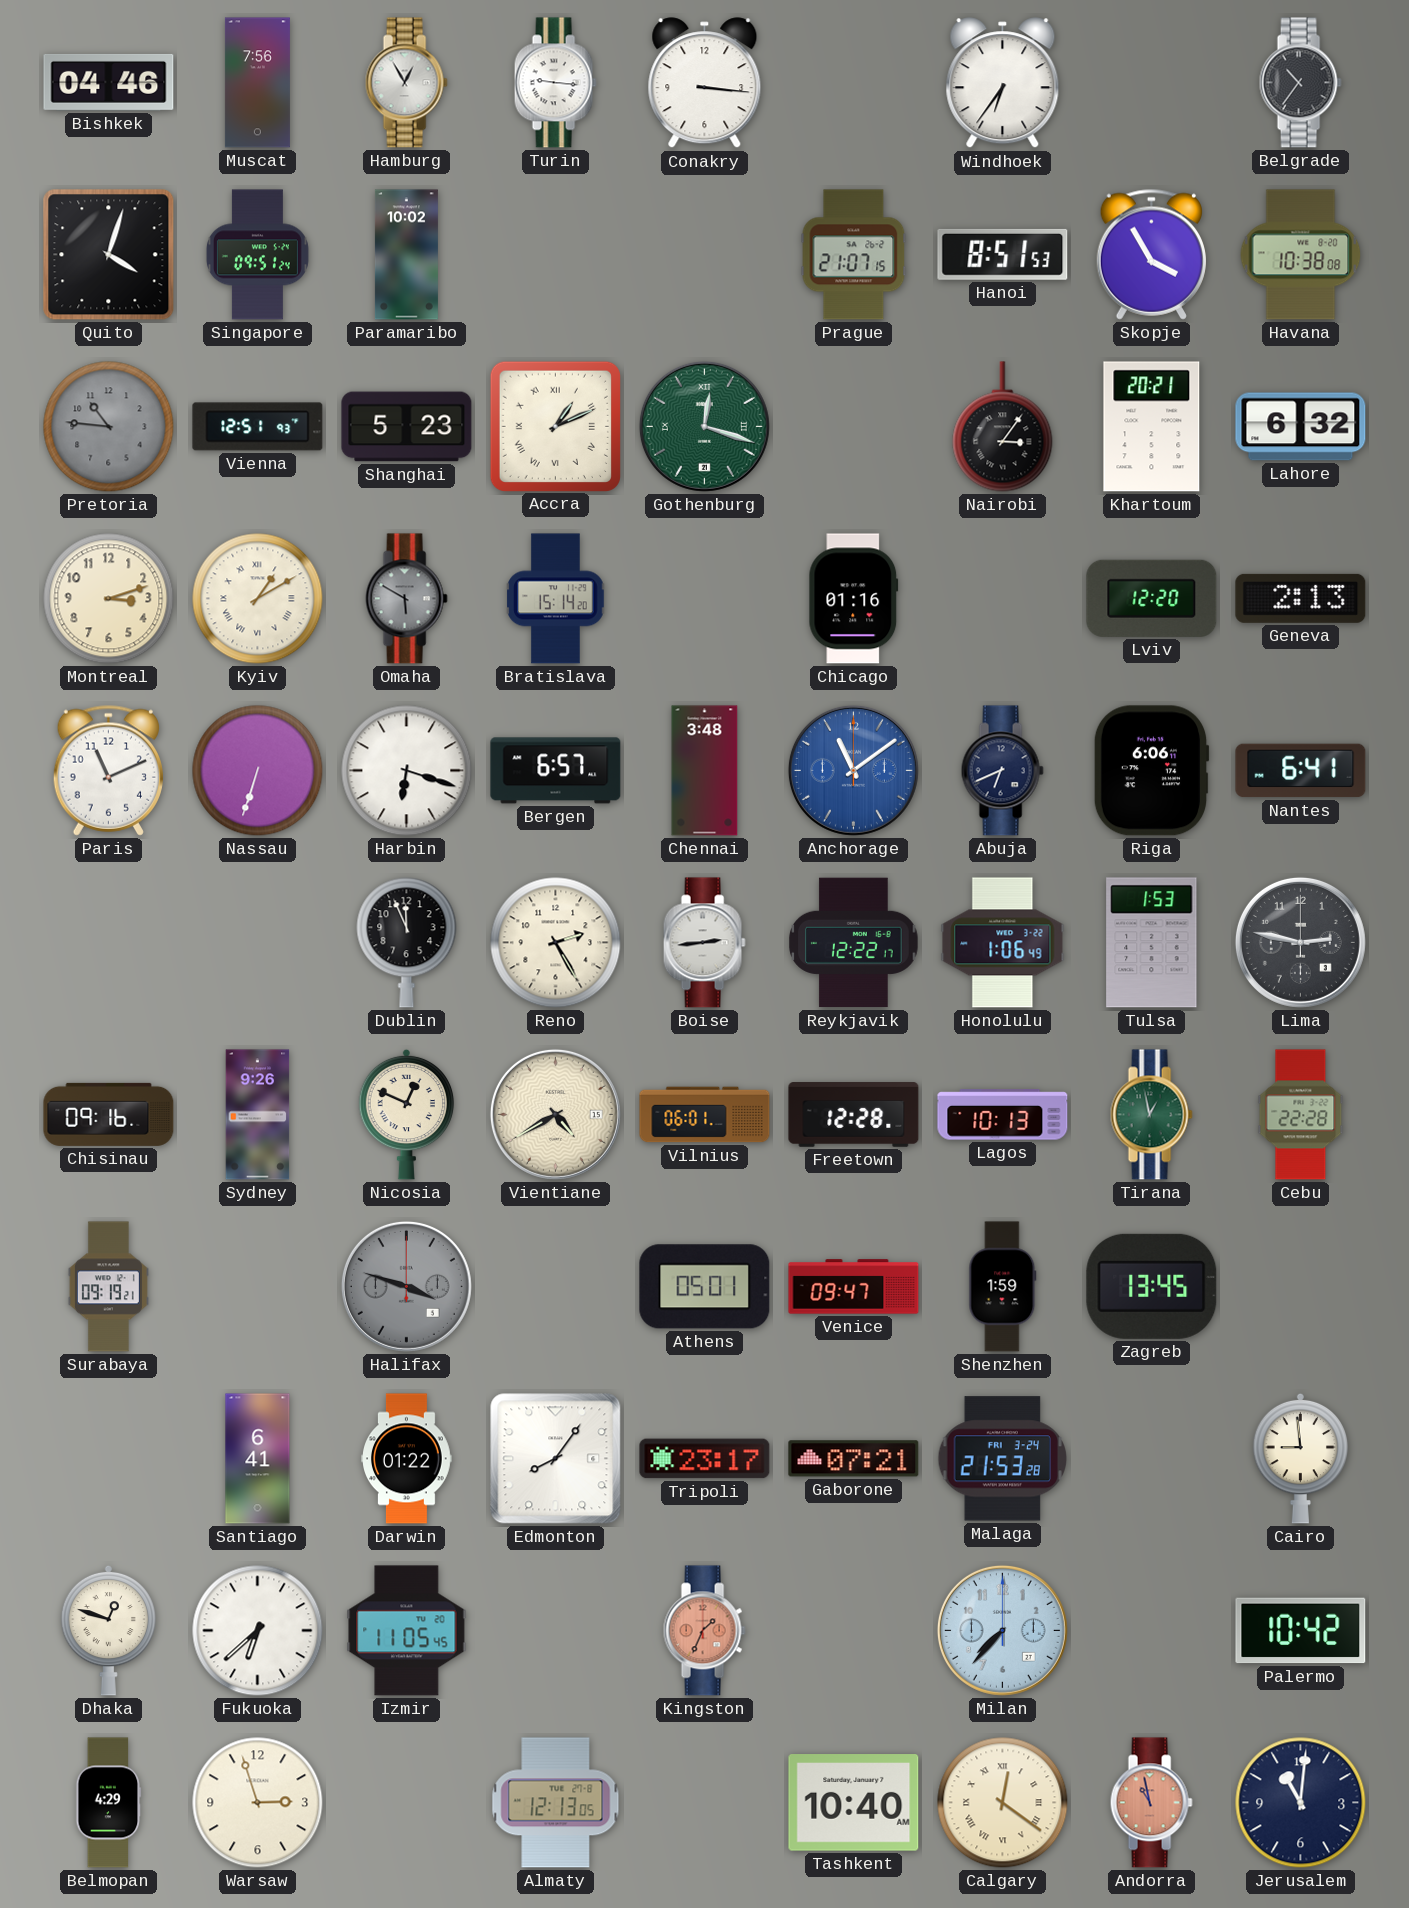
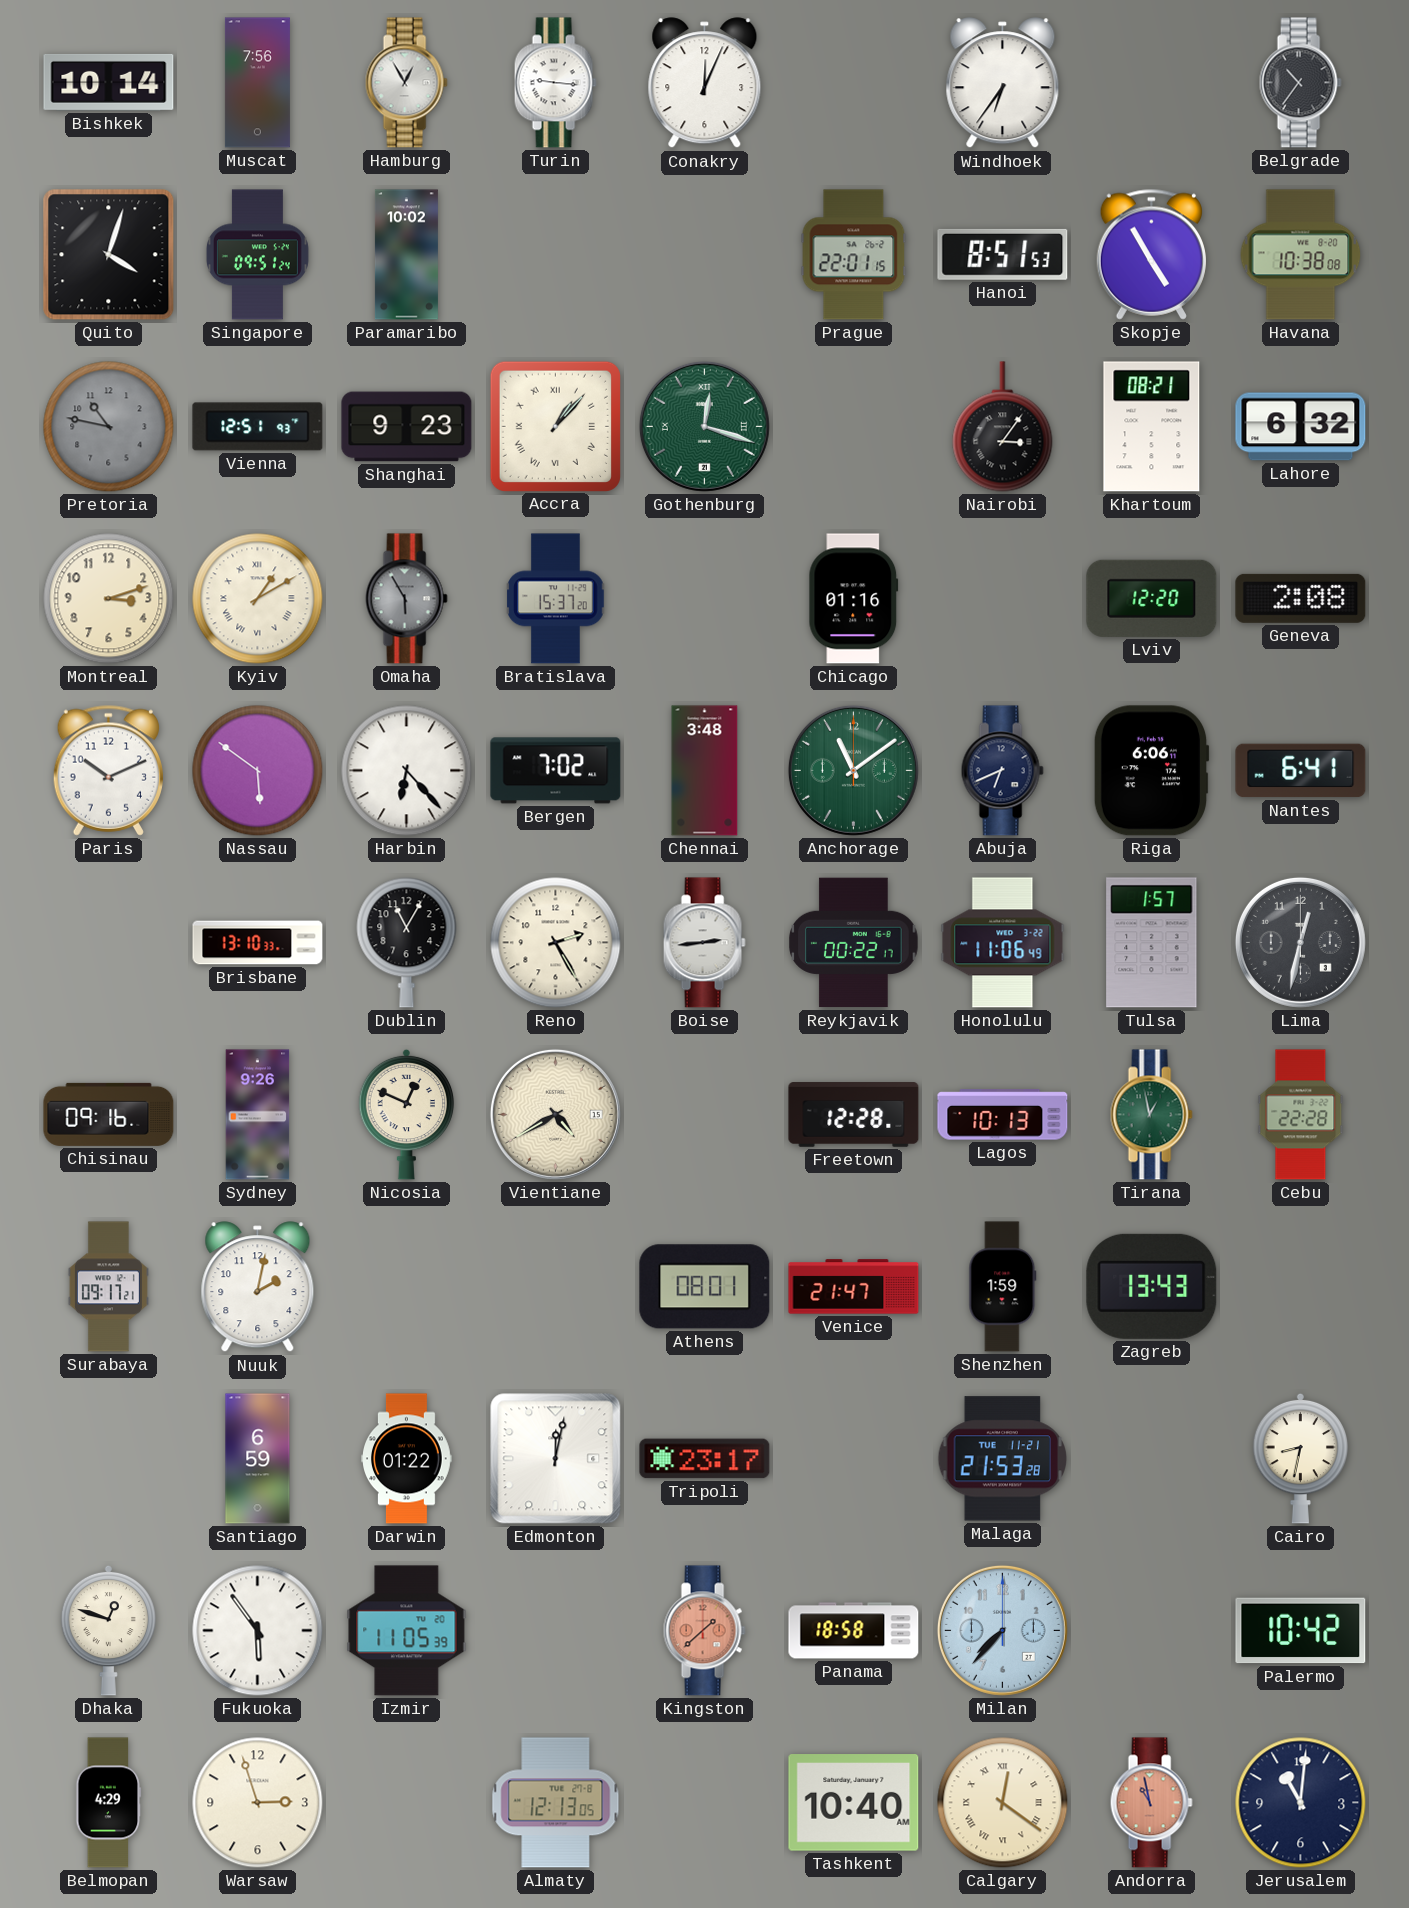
Bishkek: 04:46 -> 10:14 (109, 82)
Conakry: 3:16 -> 12:04 (705, 83)
Prague: 21:07 -> 22:01 (854, 255)
Skopje: 3:55 -> 4:55 (1151, 254)
Pretoria: 10:46 -> 10:47 (109, 427)
Shanghai: 5:23 -> 9:23 (407, 427)
Accra: 1:11 -> 1:07 (555, 426)
Khartoum: 20:21 -> 08:21 (1152, 427)
Omaha: 5:50 -> 5:55 (406, 599)
Bratislava: 15:14 -> 15:37 (556, 599)
Geneva: 2:13 -> 2:08 (1301, 598)
Paris: 11:11 -> 10:11 (108, 770)
Nassau: 6:33 -> 5:51 (258, 771)
Harbin: 6:18 -> 6:23 (407, 771)
Bergen: 6:57 -> 7:02 (556, 771)
Anchorage dial: blue -> green (853, 770)
Brisbane: none -> 13:10 (258, 943)
Dublin: 11:56 -> 11:05 (407, 943)
Reykjavik: 12:22 -> 00:22 (854, 943)
Honolulu: 1:06 -> 11:06 (1003, 943)
Tulsa: 1:53 -> 1:57 (1152, 943)
Lima: 2:47 -> 12:32 (1300, 942)
Vilnius: 06:01 -> none (705, 1115)
Surabaya: 09:19 -> 09:17 (108, 1287)
Nuuk: none -> 2:02 (258, 1287)
Halifax: 3:48 -> none (406, 1286)
Athens: 05:01 -> 08:01 (705, 1287)
Venice: 09:47 -> 21:47 (854, 1287)
Zagreb: 13:45 -> 13:43 (1152, 1286)
Santiago: 6:41 -> 6:59 (258, 1459)
Edmonton: 8:06 -> 12:02 (556, 1459)
Gaborone: 07:21 -> none (854, 1459)
Malaga date: FRI 3-24 -> TUE 11-21 (1003, 1459)
Cairo: 8:59 -> 8:32 (1301, 1458)
Fukuoka: 6:38 -> 5:54 (258, 1631)
Izmir: 11:05:45 -> 11:05:39 (407, 1631)
Kingston: 1:34 -> 1:38 (704, 1631)
Panama: none -> 18:58 (854, 1631)
